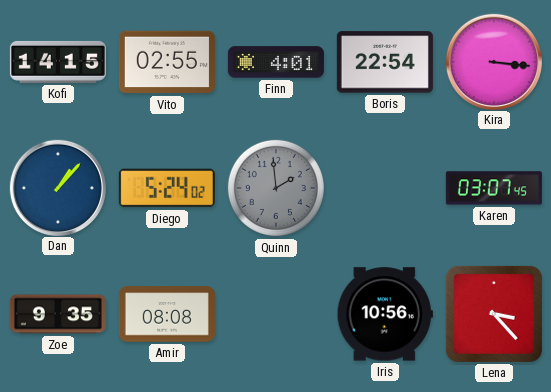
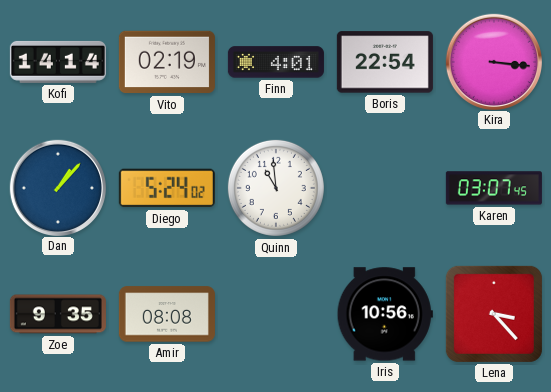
Kofi: 14:15 -> 14:14 (58, 62)
Vito: 02:55 -> 02:19 (167, 62)
Quinn: 1:59 -> 10:59 (276, 188)
Quinn dial: grey -> white (276, 188)
